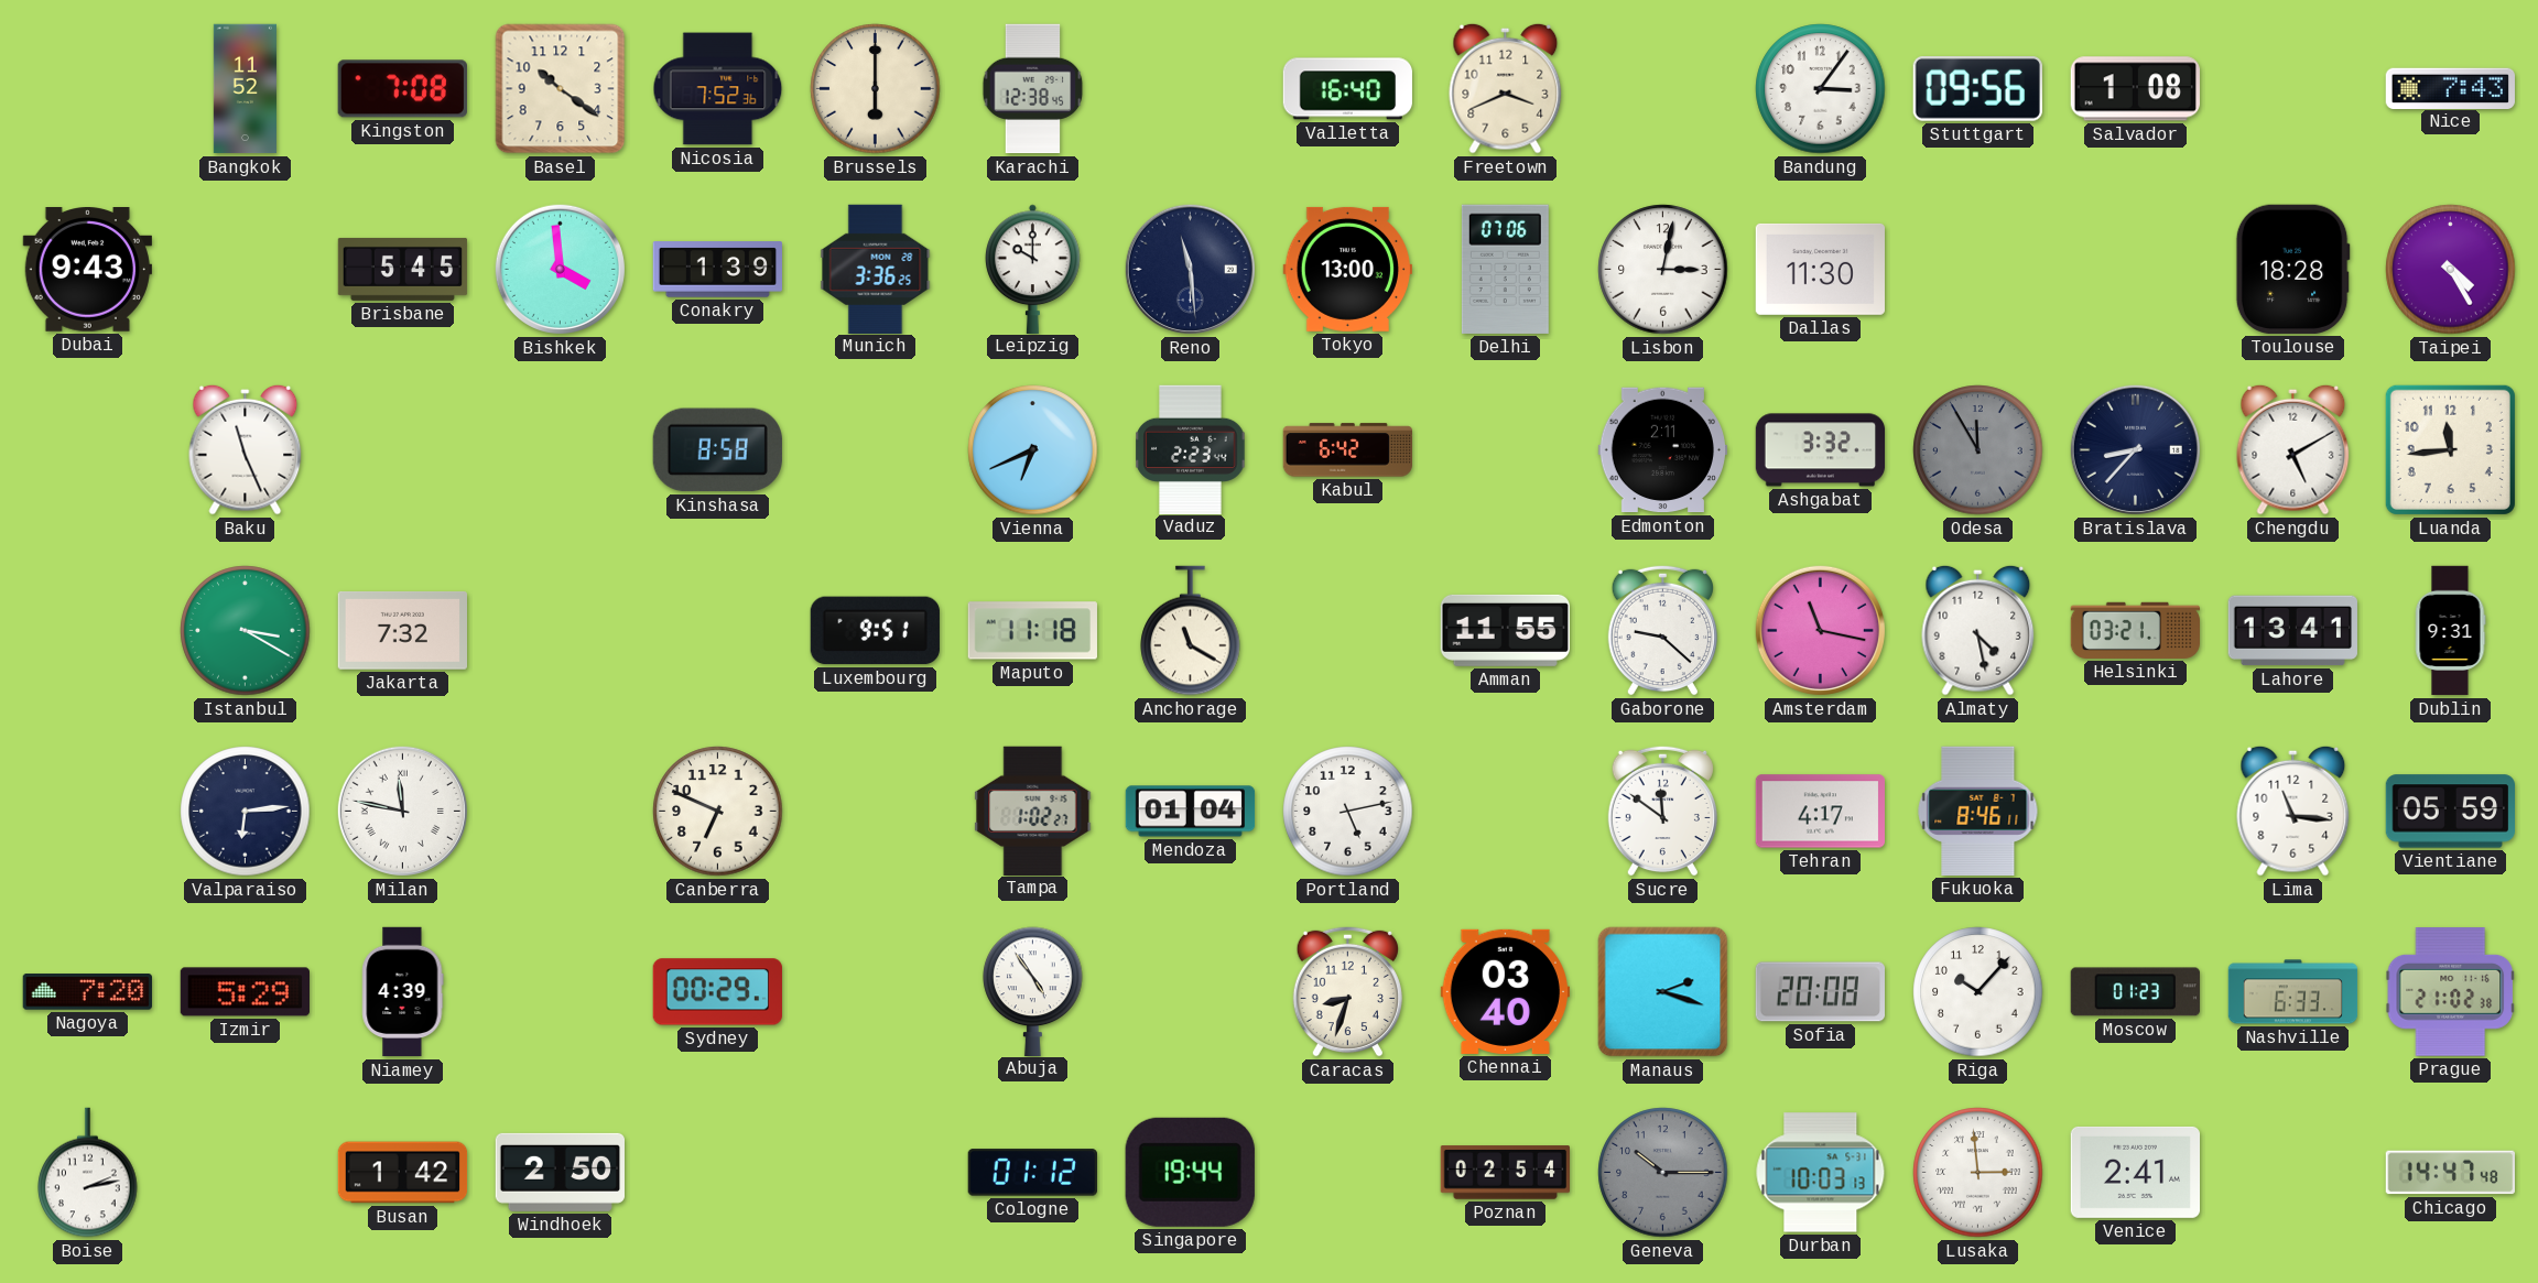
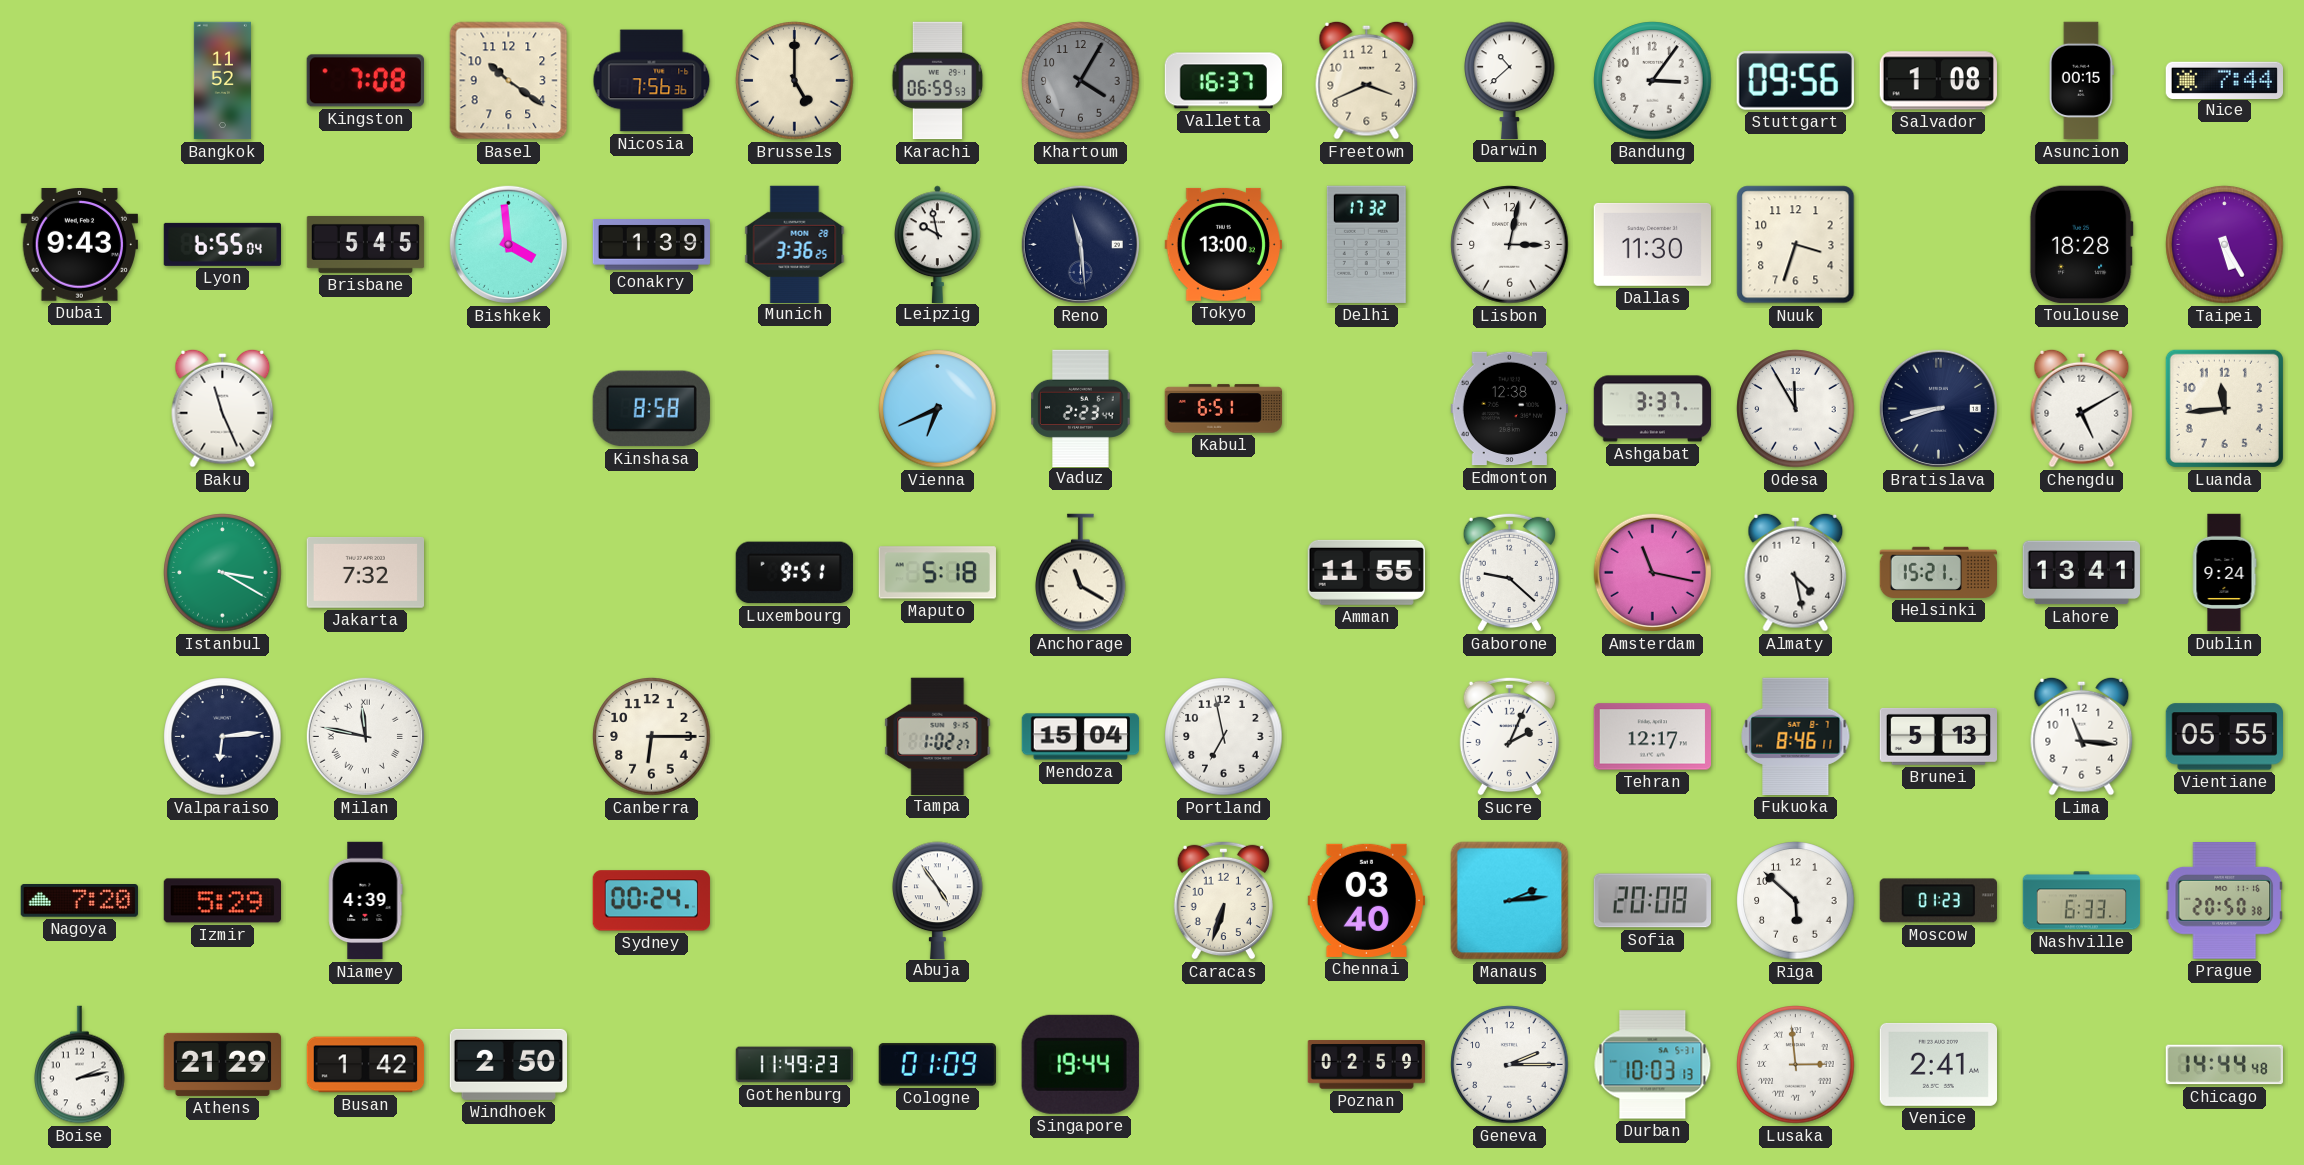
Nicosia: 7:52 -> 7:56 (652, 81)
Brussels: 6:00 -> 5:00 (795, 81)
Karachi: 12:38 -> 06:59 (938, 81)
Khartoum: none -> 4:05 (1081, 81)
Valletta: 16:40 -> 16:37 (1223, 81)
Darwin: none -> 10:38 (1510, 80)
Asuncion: none -> 00:15 (2081, 81)
Nice: 7:43 -> 7:44 (2224, 80)
Lyon: none -> 6:55 (222, 244)
Leipzig: 10:00 -> 9:58 (938, 244)
Delhi: 07:06 -> 17:32 (1366, 244)
Nuuk: none -> 3:33 (1796, 245)
Taipei: 4:25 -> 5:25 (2225, 245)
Kabul: 6:42 -> 6:51 (1223, 409)
Edmonton: 2:11 -> 12:38 (1509, 409)
Ashgabat: 3:32 -> 3:37 (1653, 409)
Odesa dial: grey -> white (1796, 409)
Bratislava: 8:37 -> 8:42 (1938, 408)
Maputo: 11:18 -> 5:18 (937, 573)
Helsinki: 03:21 -> 15:21 (1938, 572)
Dublin: 9:31 -> 9:24 (2224, 573)
Canberra: 6:49 -> 6:15 (652, 737)
Mendoza: 01:04 -> 15:04 (1081, 737)
Portland: 5:13 -> 6:58 (1224, 737)
Sucre: 11:51 -> 2:04 (1509, 736)
Tehran: 4:17 -> 12:17 (1652, 737)
Brunei: none -> 5:13 (1938, 736)
Vientiane: 05:59 -> 05:55 (2224, 737)
Sydney: 00:29 -> 00:24 (651, 901)
Caracas: 8:33 -> 6:33 (1223, 900)
Manaus: 2:18 -> 2:14 (1510, 901)
Riga: 10:07 -> 5:52 (1796, 901)
Prague: 21:02 -> 20:50 (2224, 901)
Athens: none -> 21:29 (223, 1064)
Gothenburg: none -> 11:49 (794, 1065)
Cologne: 01:12 -> 01:09 (937, 1065)
Poznan: 02:54 -> 02:59 (1366, 1065)
Geneva: 10:15 -> 2:15 (1510, 1065)
Geneva dial: grey -> white (1510, 1065)
Chicago: 14:47 -> 14:44 (2224, 1065)
